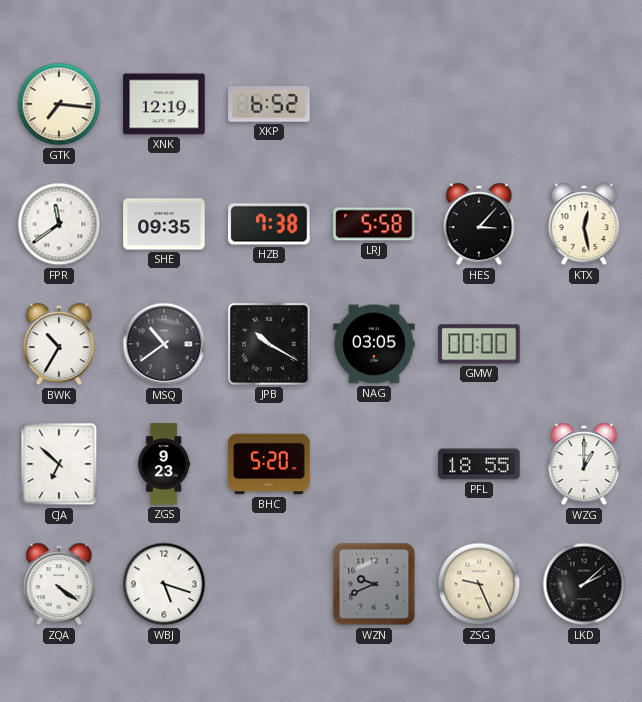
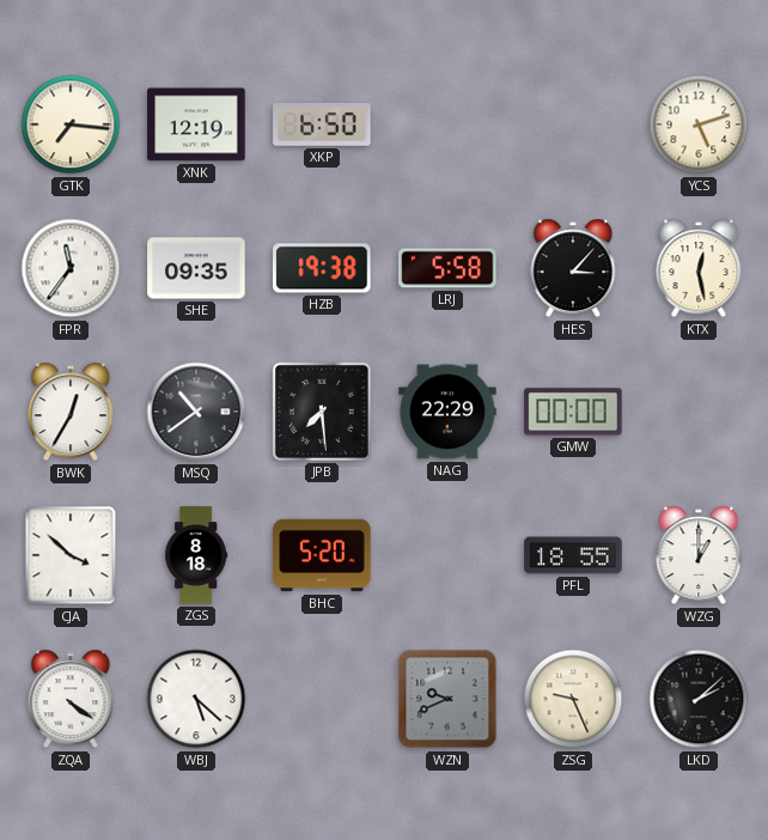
XKP: 6:52 -> 6:50 (322, 126)
YCS: none -> 5:12 (699, 124)
FPR: 11:39 -> 11:36 (71, 268)
HZB: 7:38 -> 19:38 (322, 268)
BWK: 10:35 -> 12:35 (71, 412)
JPB: 10:20 -> 7:29 (322, 412)
NAG: 03:05 -> 22:29 (447, 412)
CJA: 6:52 -> 3:52 (71, 555)
ZGS: 9:23 -> 8:18 (196, 555)
WBJ: 5:18 -> 5:22 (196, 699)
